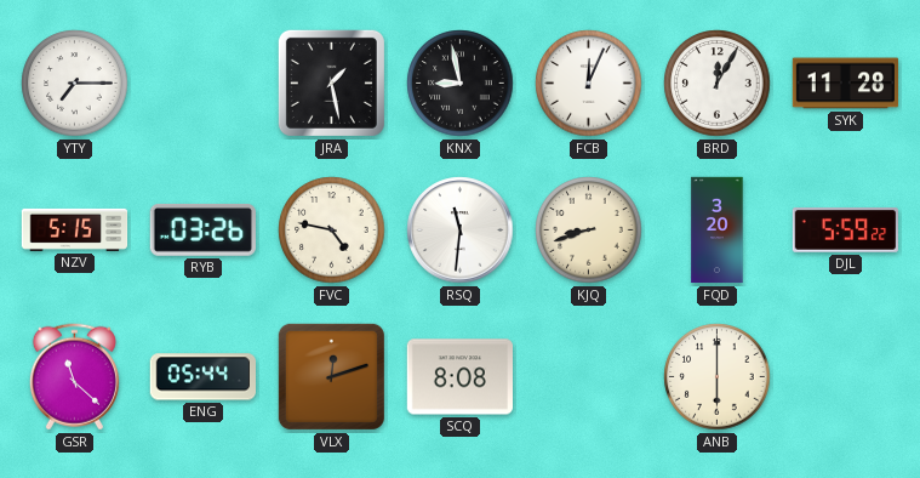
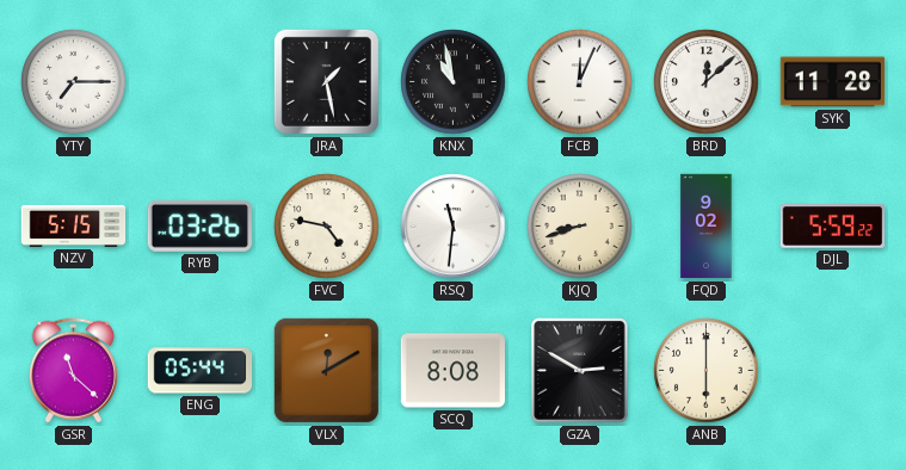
KNX: 8:58 -> 10:58 (454, 82)
BRD: 12:05 -> 12:08 (707, 82)
FQD: 3:20 -> 9:02 (707, 227)
VLX: 12:12 -> 12:10 (326, 370)
GZA: none -> 2:50 (580, 371)
